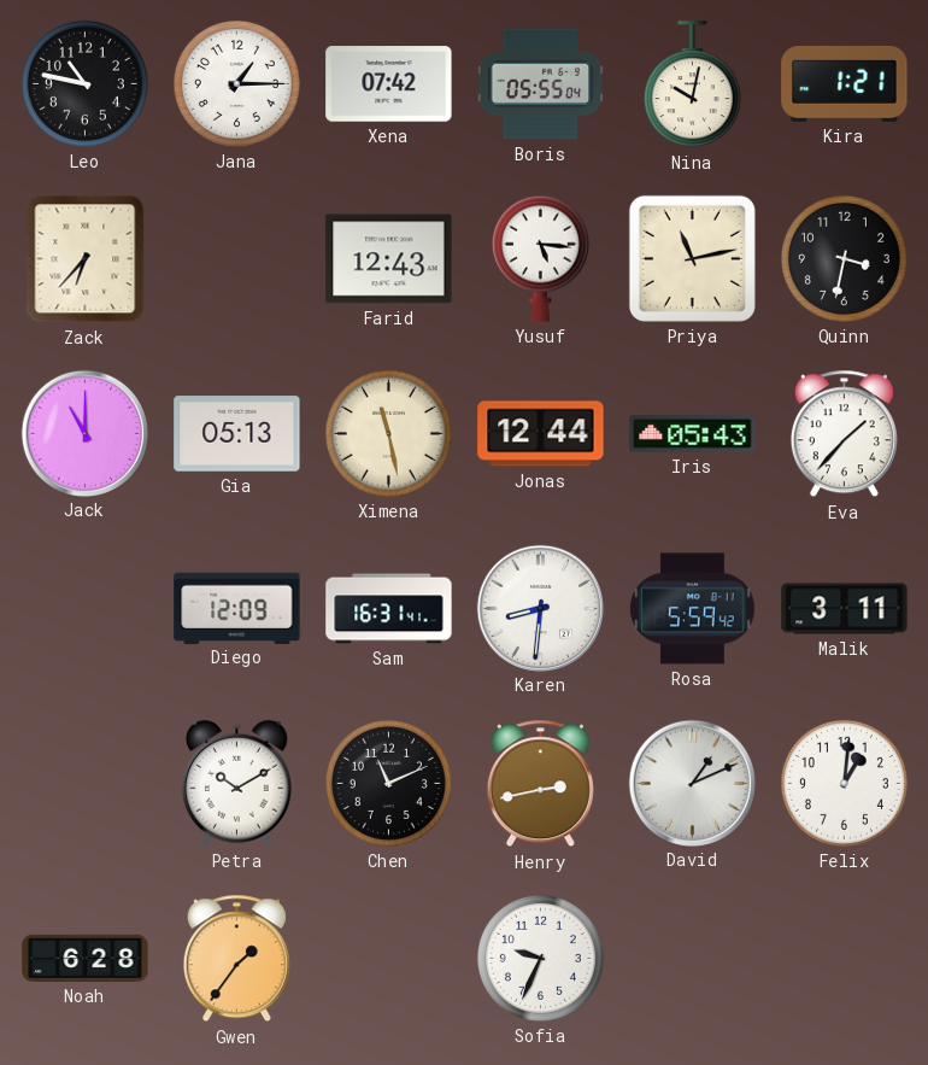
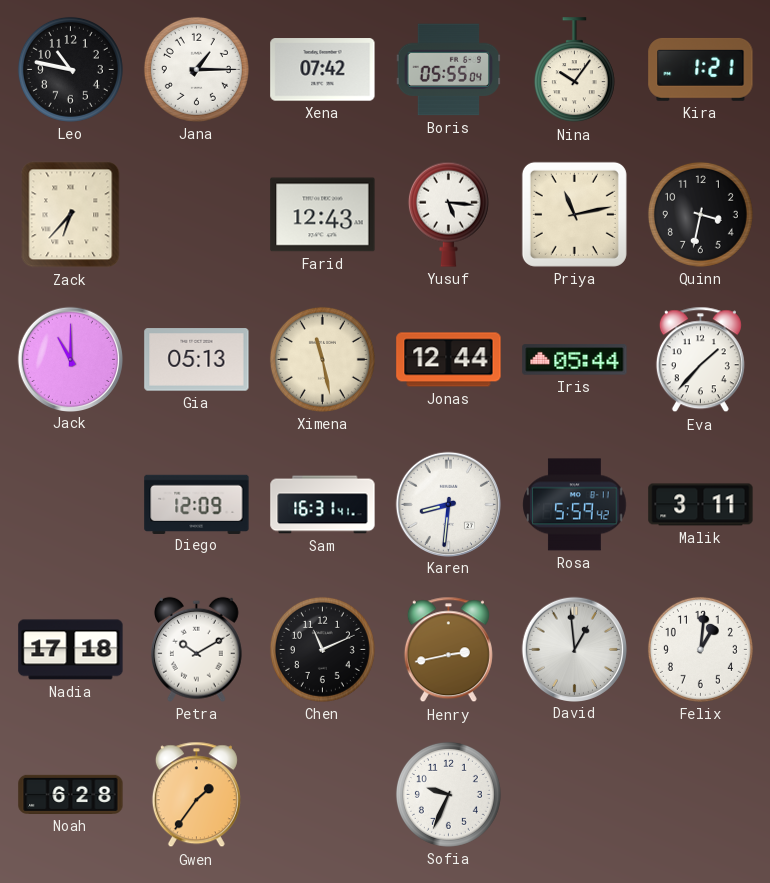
Nina: 10:02 -> 10:06 (574, 70)
Iris: 05:43 -> 05:44 (575, 360)
Nadia: none -> 17:18 (71, 650)
David: 1:11 -> 12:59 (574, 649)
